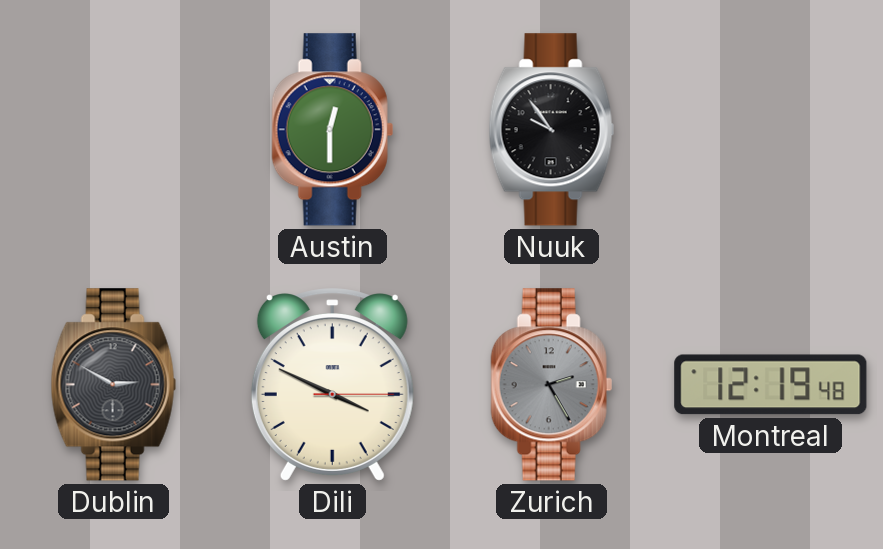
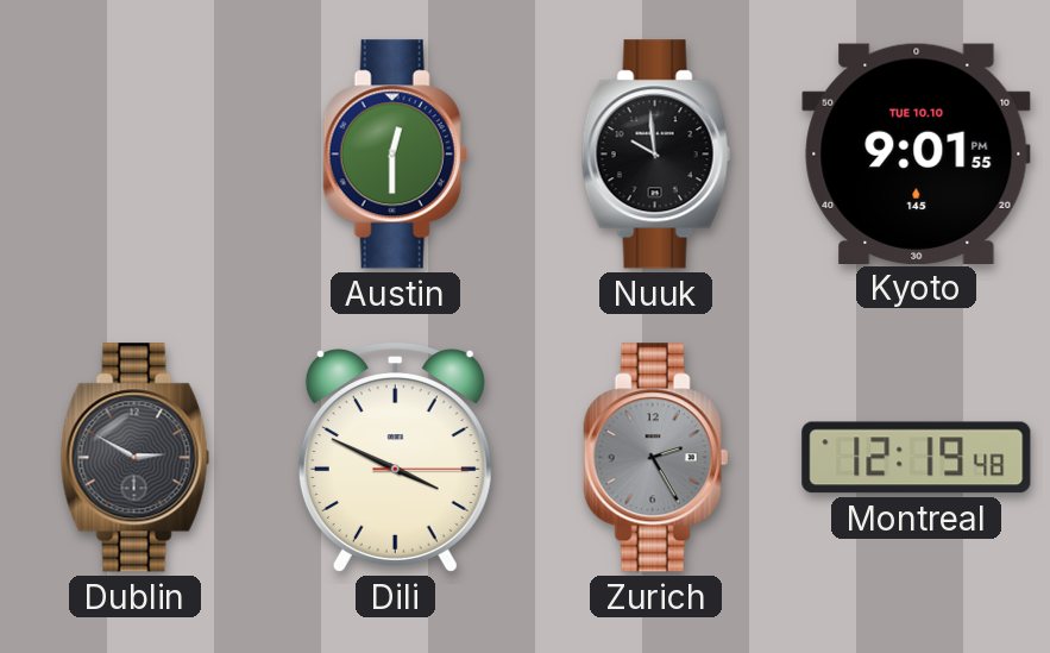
Nuuk: 9:54 -> 9:59 (655, 155)
Kyoto: none -> 9:01 (917, 153)
